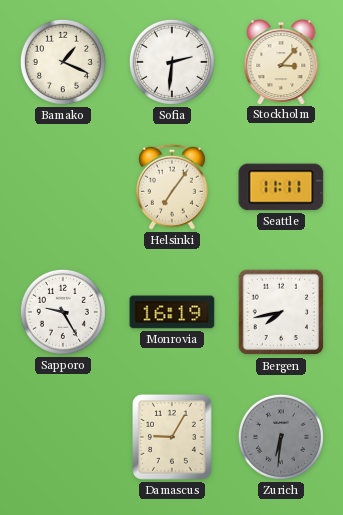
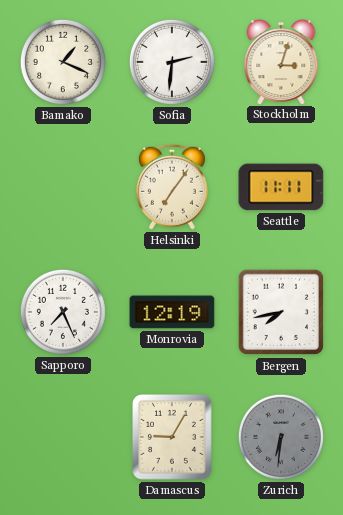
Stockholm: 3:07 -> 3:03 (281, 62)
Sapporo: 9:25 -> 7:26 (63, 312)
Monrovia: 16:19 -> 12:19 (172, 312)
